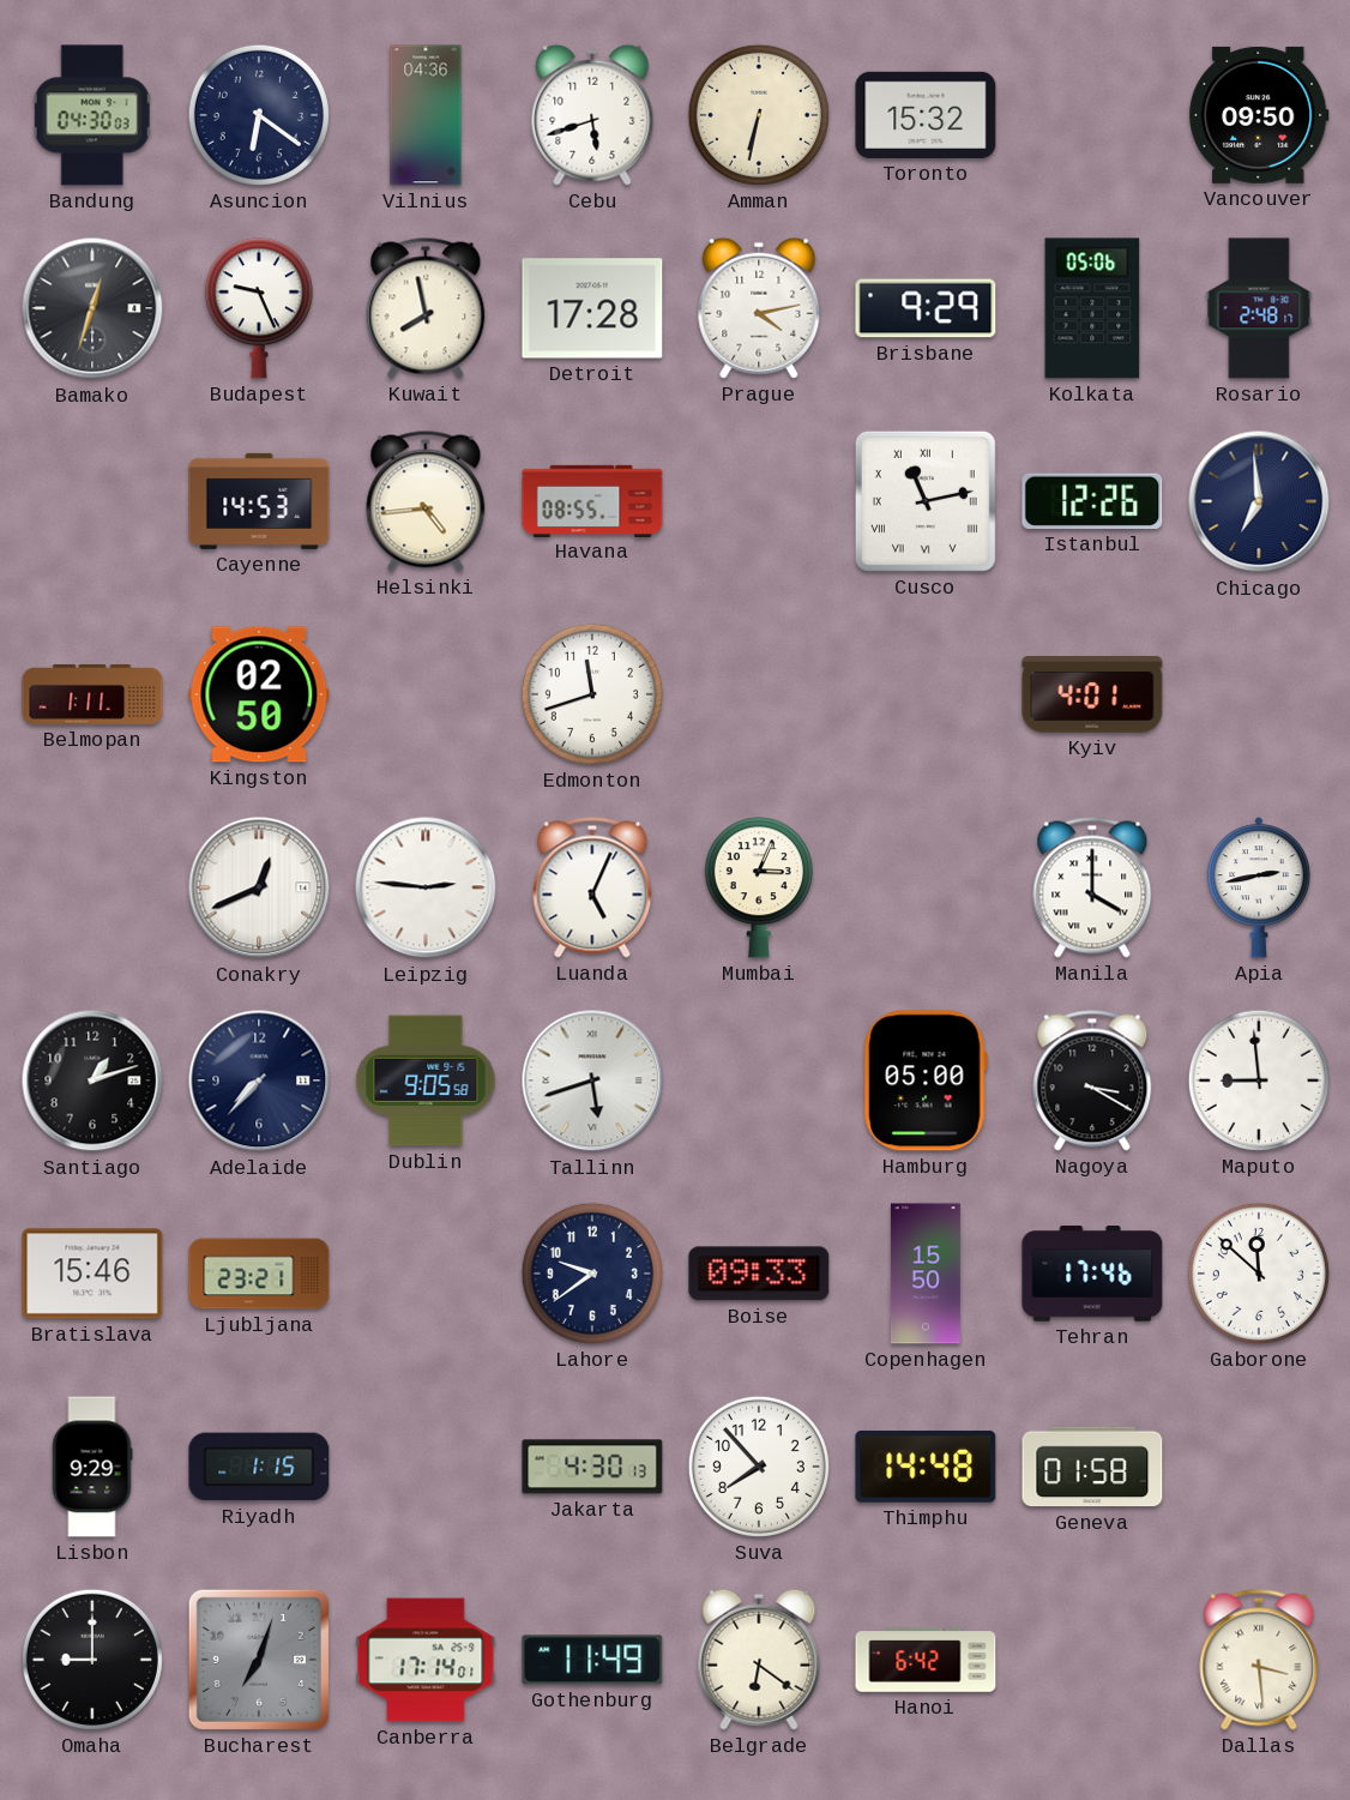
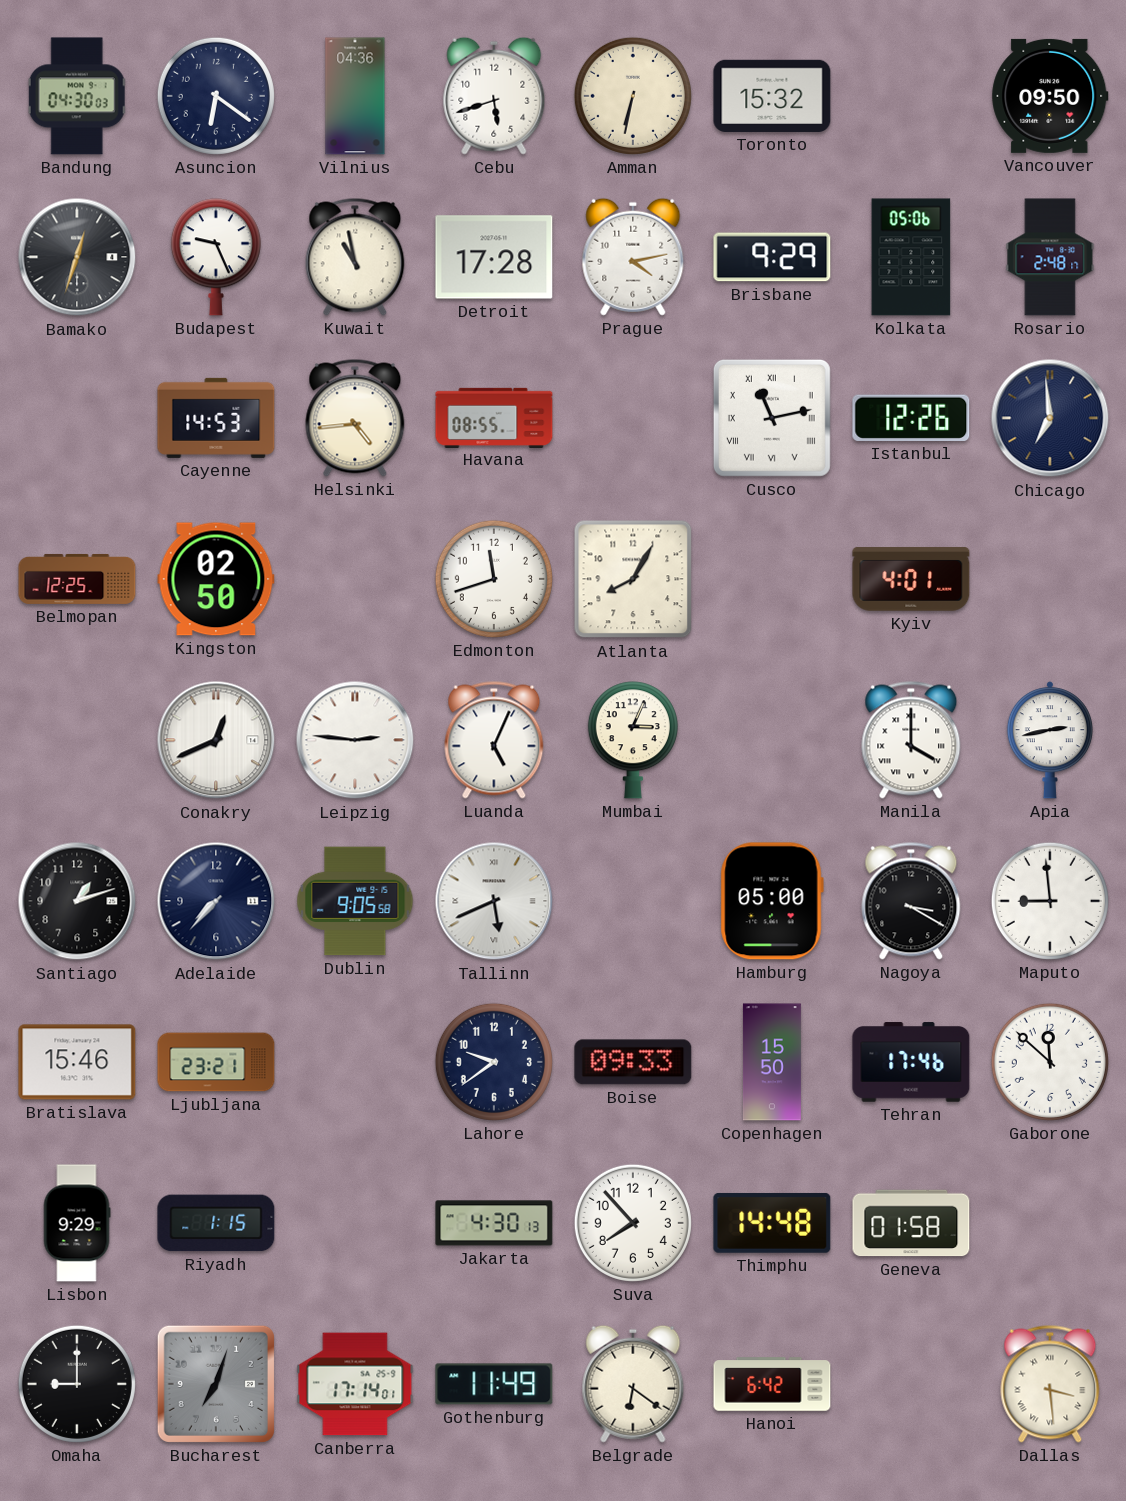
Kuwait: 7:58 -> 10:58 (355, 257)
Belmopan: 1:11 -> 12:25 (77, 579)
Atlanta: none -> 8:05 (633, 579)
Tallinn: 5:42 -> 5:41 (494, 901)
